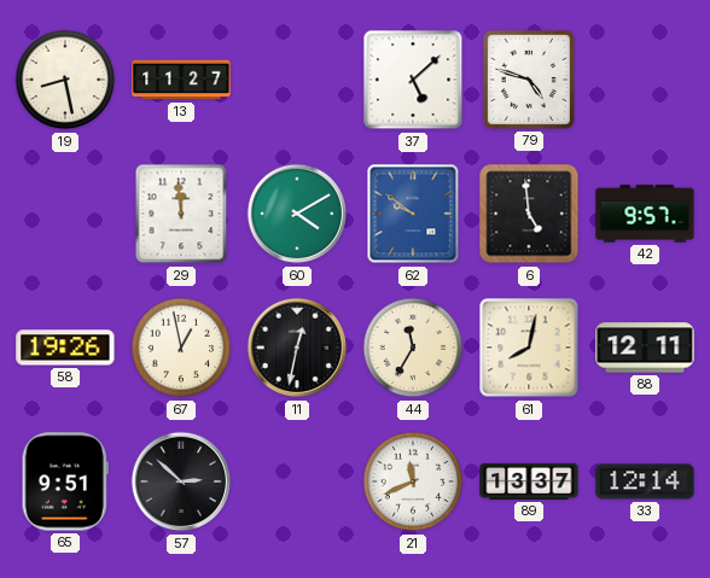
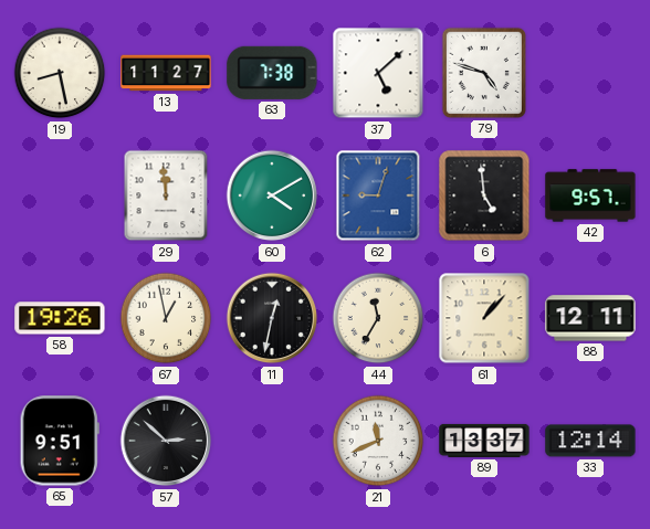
63: none -> 7:38 (272, 73)
62: 9:51 -> 9:03 (378, 195)
61: 8:02 -> 1:07 (484, 318)
